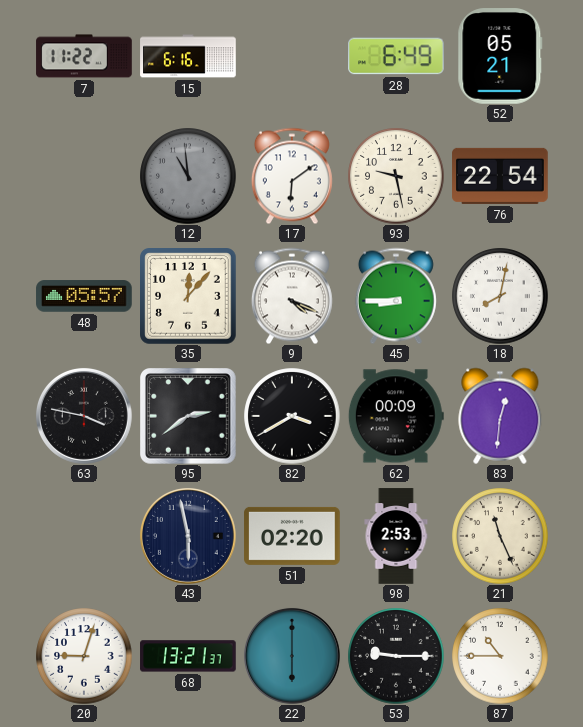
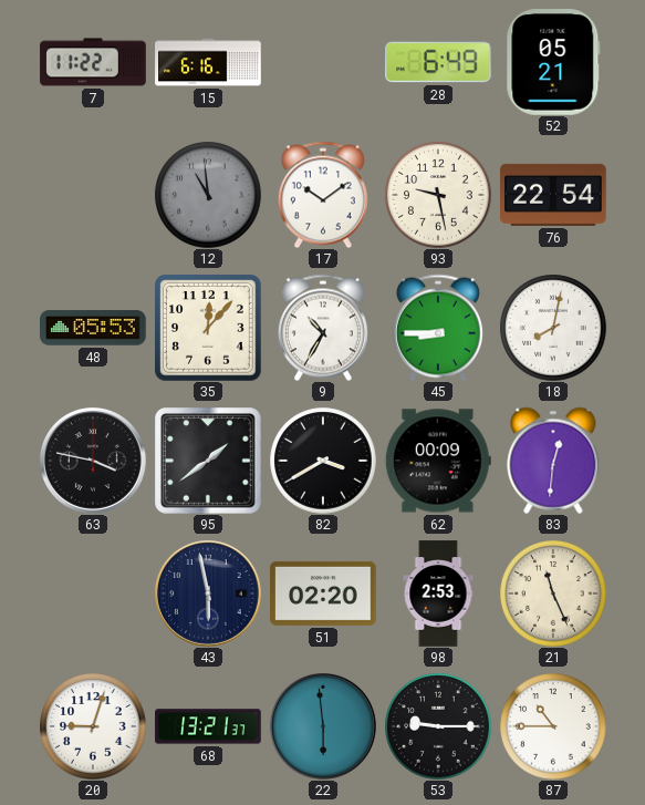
17: 6:09 -> 10:09 (323, 195)
48: 05:57 -> 05:53 (93, 328)
9: 4:19 -> 10:35 (323, 328)
95: 2:39 -> 1:39 (209, 462)
22: 6:00 -> 5:59 (323, 726)
